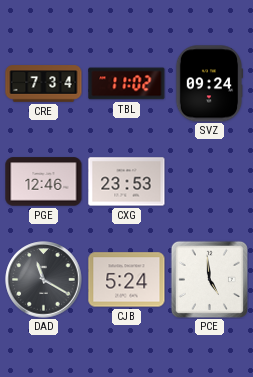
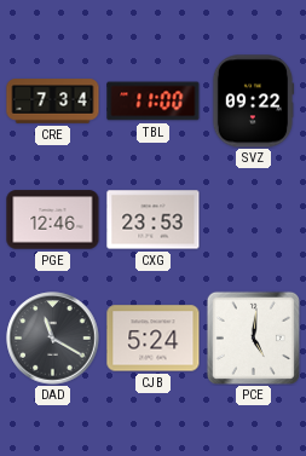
TBL: 11:02 -> 11:00 (154, 102)
SVZ: 09:24 -> 09:22 (253, 102)
PCE: 4:59 -> 5:01 (253, 337)
